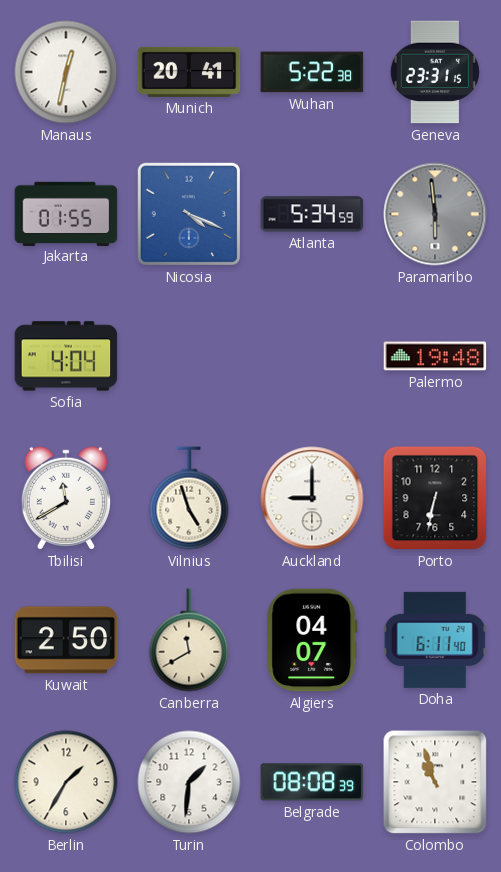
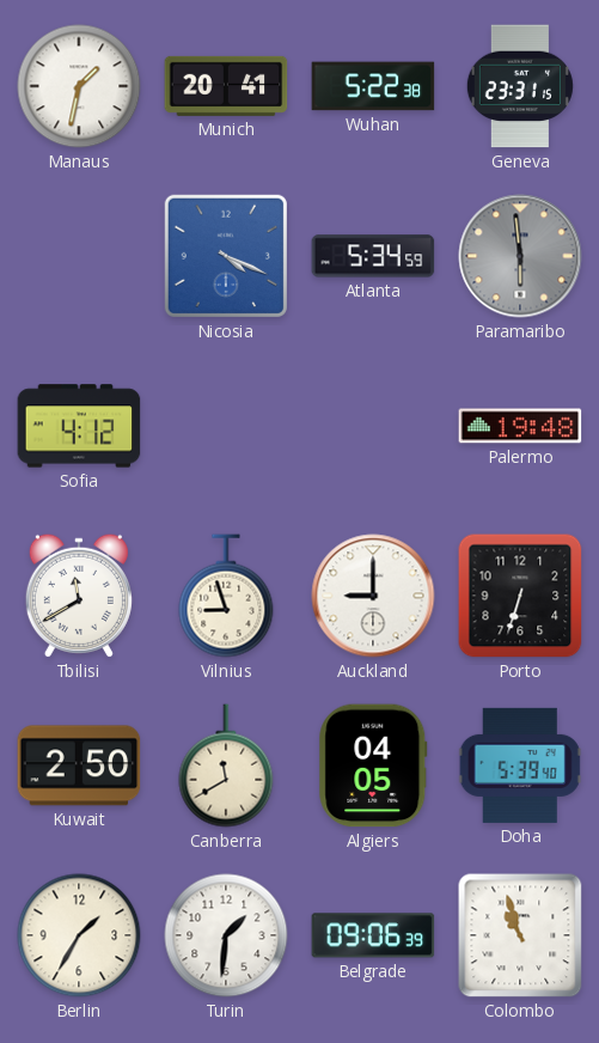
Manaus: 12:32 -> 1:32 (79, 86)
Jakarta: 01:55 -> none (66, 213)
Sofia: 4:04 -> 4:12 (79, 426)
Vilnius: 4:57 -> 8:57 (226, 596)
Porto: 6:32 -> 6:33 (520, 596)
Algiers: 04:07 -> 04:05 (373, 766)
Doha: 6:11 -> 5:39 (520, 766)
Belgrade: 08:08 -> 09:06 (373, 935)
